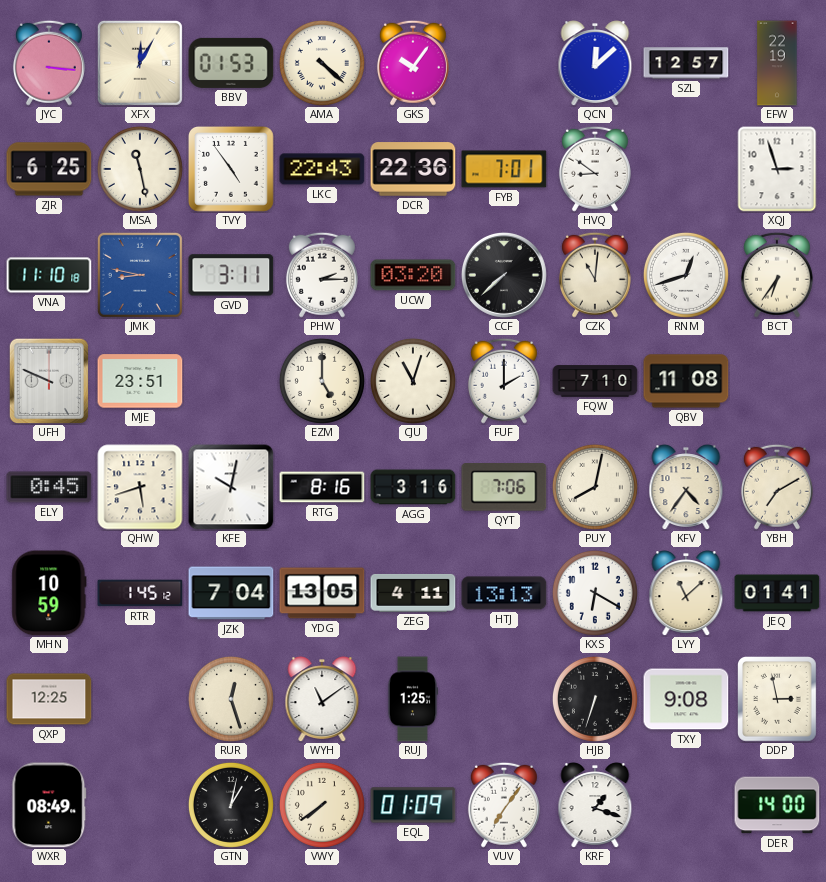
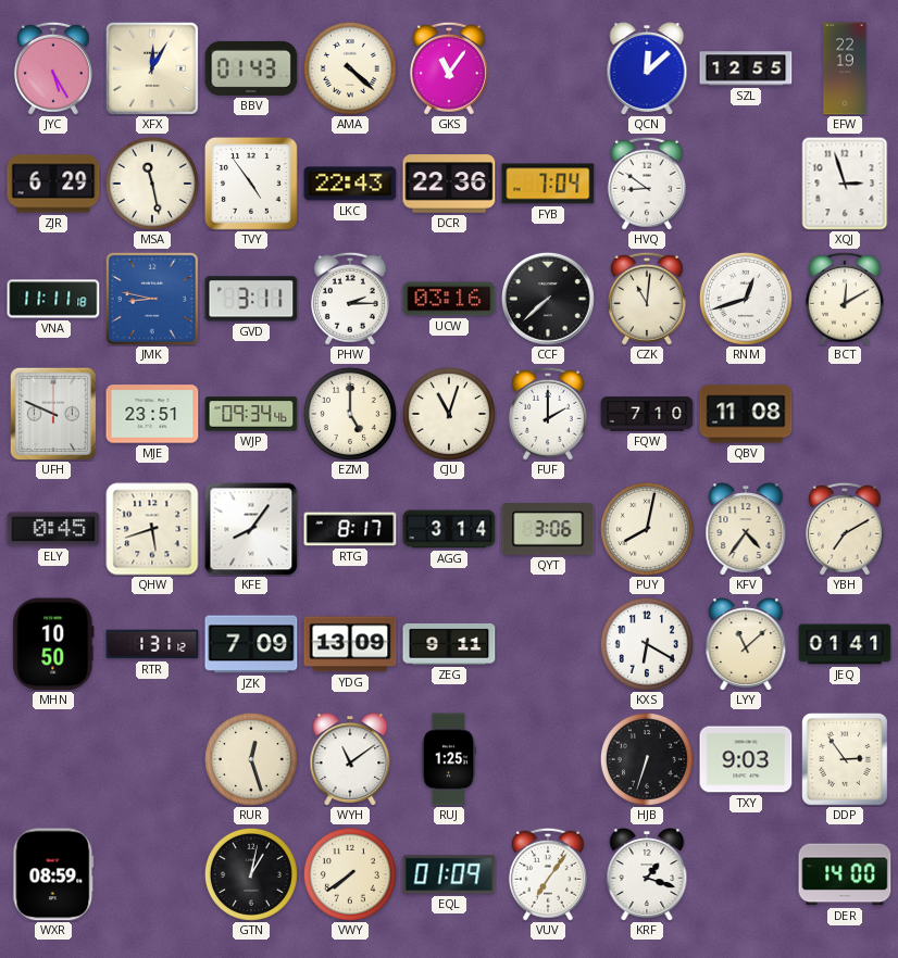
JYC: 3:16 -> 5:25 (53, 68)
BBV: 01:53 -> 01:43 (251, 68)
GKS: 10:06 -> 11:06 (449, 68)
SZL: 12:57 -> 12:55 (746, 68)
ZJR: 6:25 -> 6:29 (53, 184)
FYB: 7:01 -> 7:04 (548, 184)
VNA: 11:10 -> 11:11 (53, 299)
UCW: 03:20 -> 03:16 (449, 299)
BCT: 6:36 -> 12:10 (845, 299)
WJP: none -> 09:34 (251, 414)
KFE: 10:02 -> 8:06 (251, 529)
RTG: 8:16 -> 8:17 (350, 529)
AGG: 3:16 -> 3:14 (449, 529)
QYT: 7:06 -> 3:06 (548, 529)
MHN: 10:59 -> 10:50 (53, 644)
RTR: 1:45 -> 1:31 (152, 644)
JZK: 7:04 -> 7:09 (251, 644)
YDG: 13:05 -> 13:09 (350, 644)
ZEG: 4:11 -> 9:11 (449, 644)
HTJ: 13:13 -> none (504, 593)
QXP: 12:25 -> none (49, 699)
TXY: 9:08 -> 9:03 (746, 759)
DDP: 2:58 -> 2:54 (846, 760)
WXR: 08:49 -> 08:59 (53, 874)
